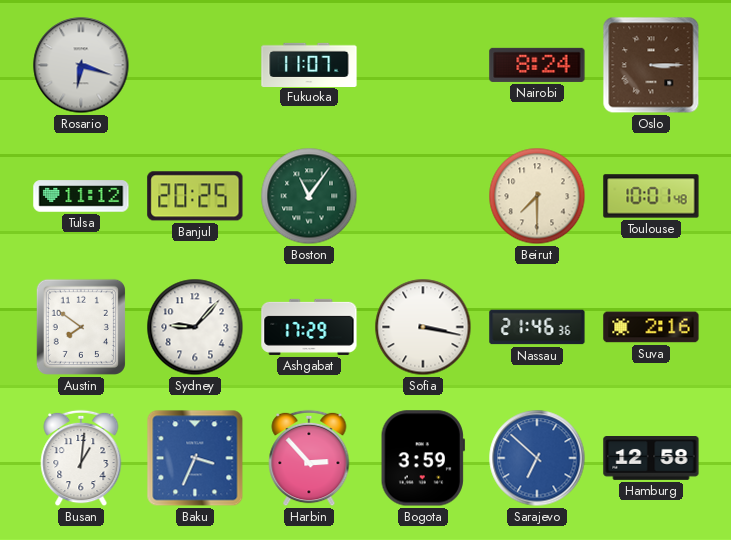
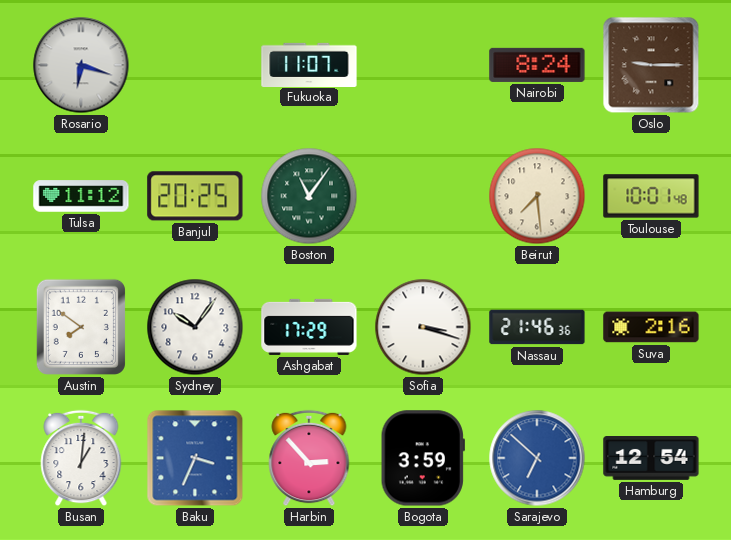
Oslo: 3:15 -> 9:15 (651, 65)
Beirut: 7:30 -> 7:29 (537, 196)
Sydney: 9:07 -> 10:06 (195, 327)
Sofia: 3:17 -> 3:18 (423, 327)
Hamburg: 12:58 -> 12:54 (651, 459)
